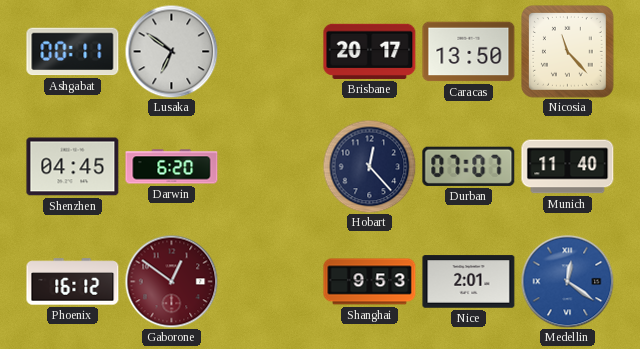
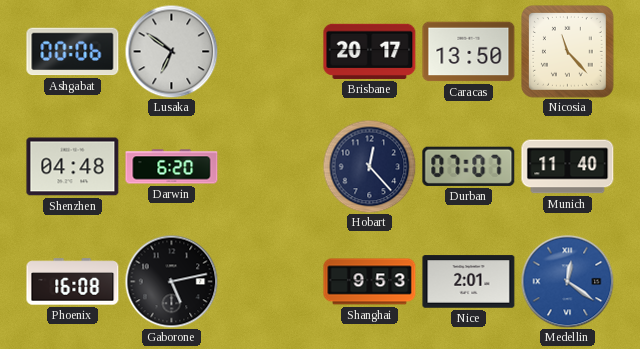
Ashgabat: 00:11 -> 00:06 (73, 52)
Shenzhen: 04:45 -> 04:48 (73, 167)
Phoenix: 16:12 -> 16:08 (73, 282)
Gaborone: 12:51 -> 5:13 (171, 281)
Gaborone dial: burgundy -> black (171, 281)
